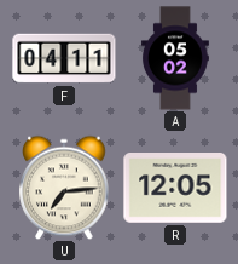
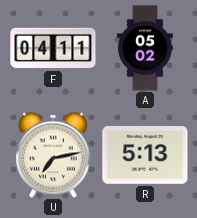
U: 7:14 -> 7:13 (53, 155)
R: 12:05 -> 5:13 (145, 156)
